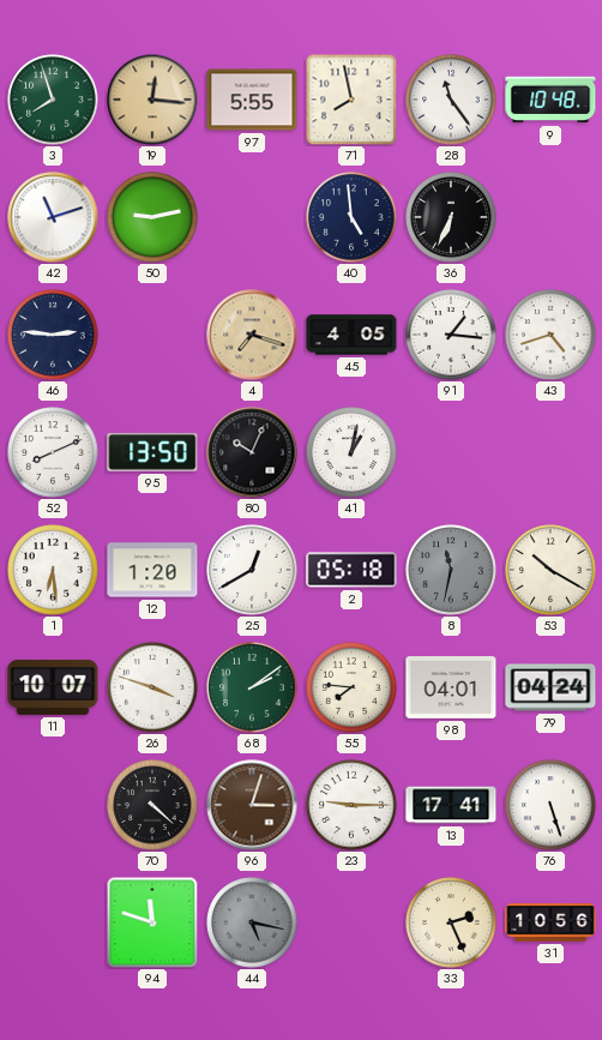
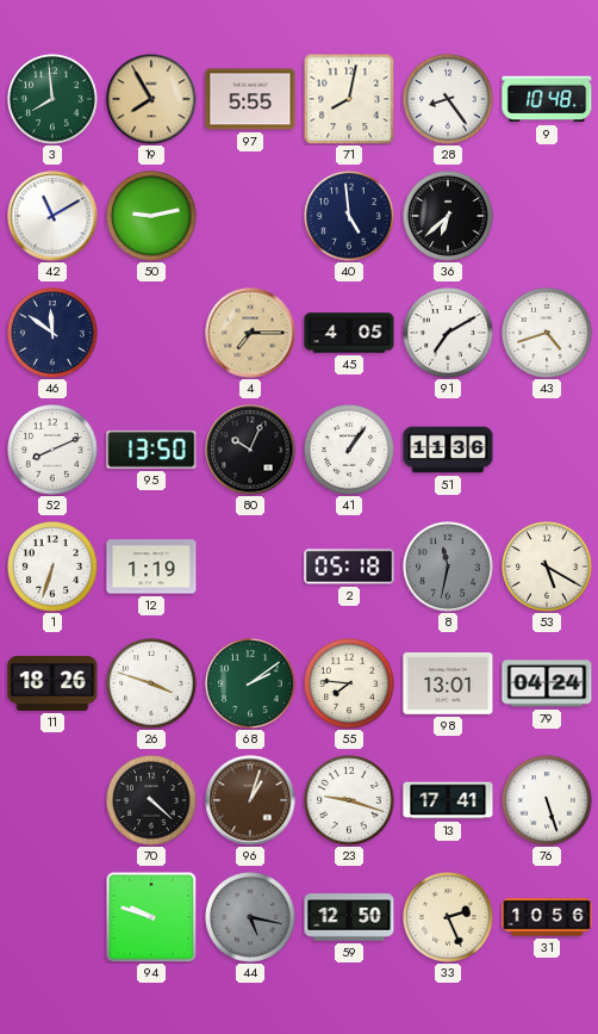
3: 7:57 -> 7:59 (52, 99)
19: 12:16 -> 7:55 (151, 99)
71: 7:58 -> 8:02 (349, 99)
28: 11:24 -> 8:24 (448, 99)
42: 11:12 -> 11:10 (52, 216)
36: 6:34 -> 6:38 (448, 216)
46: 2:46 -> 11:51 (52, 333)
4: 7:18 -> 7:15 (250, 333)
91: 1:16 -> 7:10 (448, 333)
41: 1:02 -> 1:06 (349, 450)
51: none -> 11:36 (448, 450)
1: 6:29 -> 6:33 (52, 566)
12: 1:20 -> 1:19 (151, 566)
25: 12:40 -> none (252, 570)
53: 10:20 -> 5:20 (547, 566)
11: 10:07 -> 18:26 (52, 683)
98: 04:01 -> 13:01 (448, 683)
96: 3:03 -> 1:03 (250, 800)
23: 9:15 -> 9:18 (349, 800)
94: 11:48 -> 9:48 (151, 917)
59: none -> 12:50 (349, 917)
